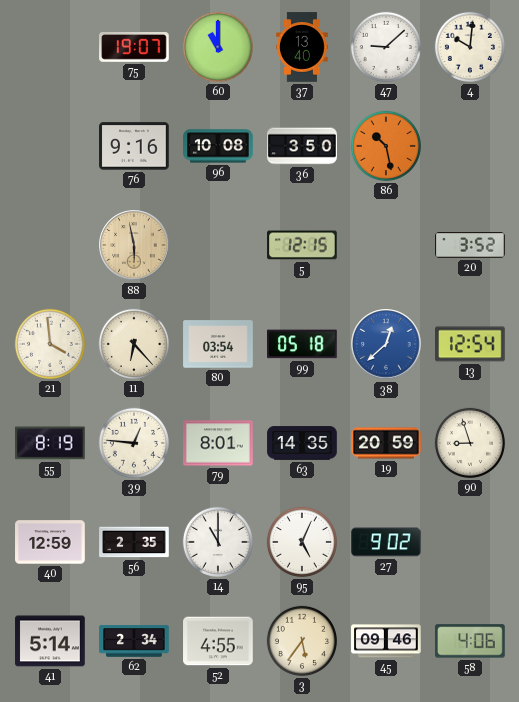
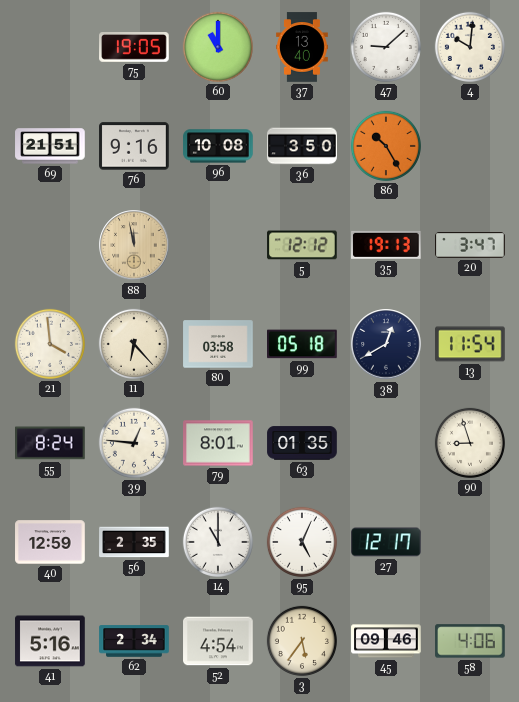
75: 19:07 -> 19:05 (134, 48)
69: none -> 21:51 (50, 146)
86: 10:28 -> 10:25 (386, 146)
88: 5:58 -> 11:58 (134, 245)
5: 12:15 -> 12:12 (302, 245)
35: none -> 19:13 (387, 245)
20: 3:52 -> 3:47 (470, 245)
80: 03:54 -> 03:58 (218, 344)
38: 12:38 -> 12:40 (386, 344)
38 dial: blue -> navy (386, 344)
13: 12:54 -> 11:54 (470, 344)
55: 8:19 -> 8:24 (51, 443)
63: 14:35 -> 01:35 (302, 443)
19: 20:59 -> none (386, 443)
27: 9:02 -> 12:17 (386, 542)
41: 5:14 -> 5:16 (50, 641)
52: 4:55 -> 4:54 (218, 641)
